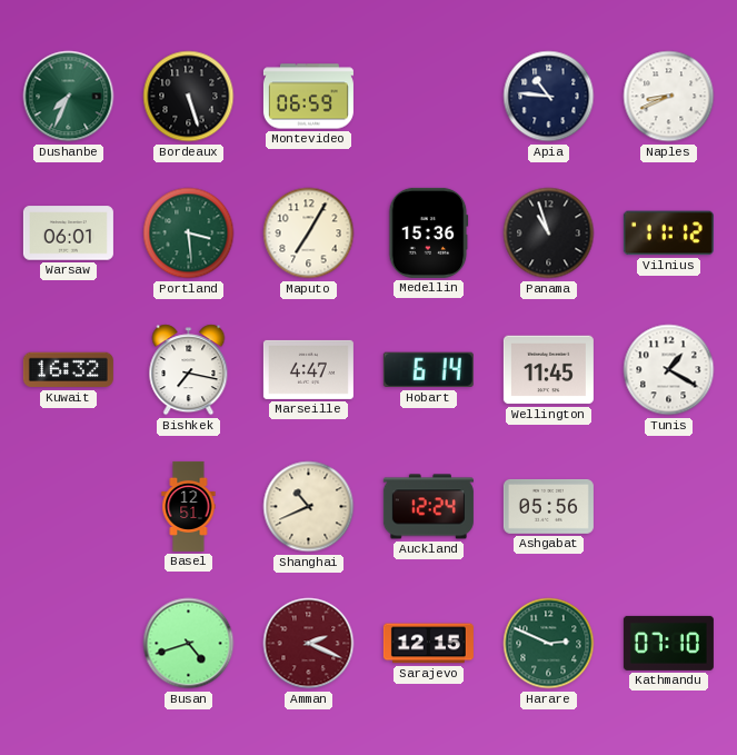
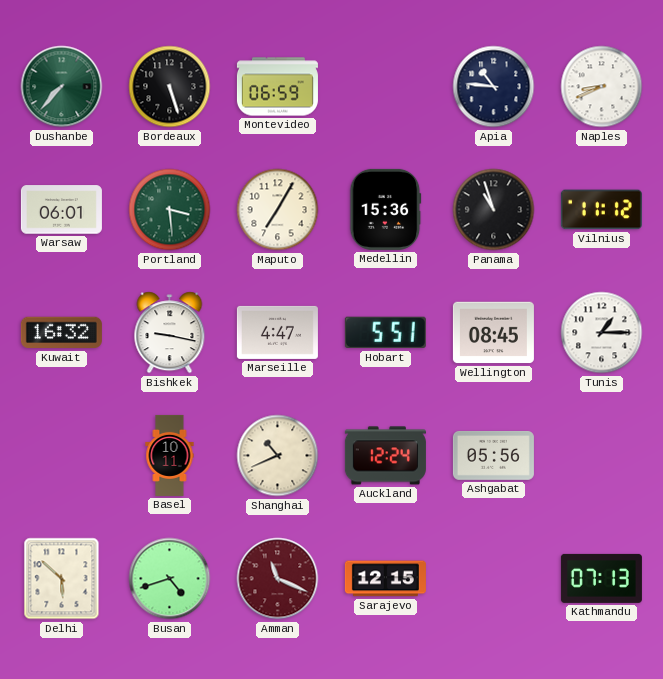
Dushanbe: 7:34 -> 7:37 (62, 87)
Bishkek: 7:17 -> 9:17 (170, 333)
Hobart: 6:14 -> 5:51 (385, 333)
Wellington: 11:45 -> 08:45 (493, 333)
Tunis: 1:20 -> 1:15 (602, 333)
Basel: 12:51 -> 10:11 (170, 455)
Delhi: none -> 5:52 (62, 579)
Amman: 2:19 -> 11:19 (278, 579)
Harare: 2:49 -> none (549, 644)
Kathmandu: 07:10 -> 07:13 (601, 578)
